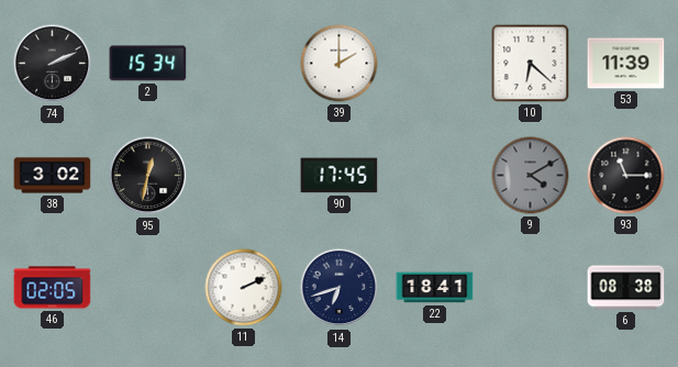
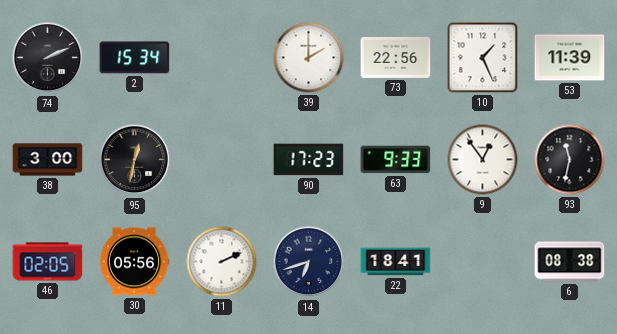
73: none -> 22:56 (396, 57)
10: 6:22 -> 1:26 (483, 58)
38: 3:02 -> 3:00 (48, 160)
90: 17:45 -> 17:23 (309, 160)
63: none -> 9:33 (396, 160)
9: 4:10 -> 12:54 (483, 160)
9 dial: grey -> white (483, 160)
93: 11:15 -> 11:32 (570, 160)
30: none -> 05:56 (134, 262)
